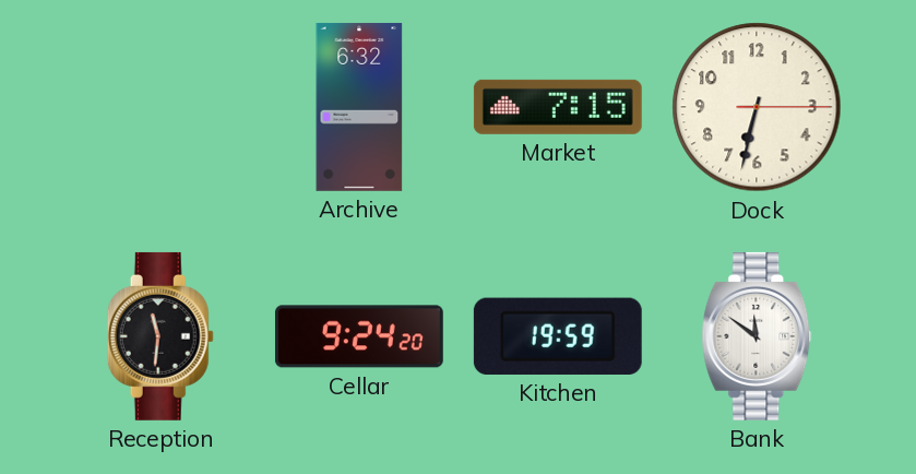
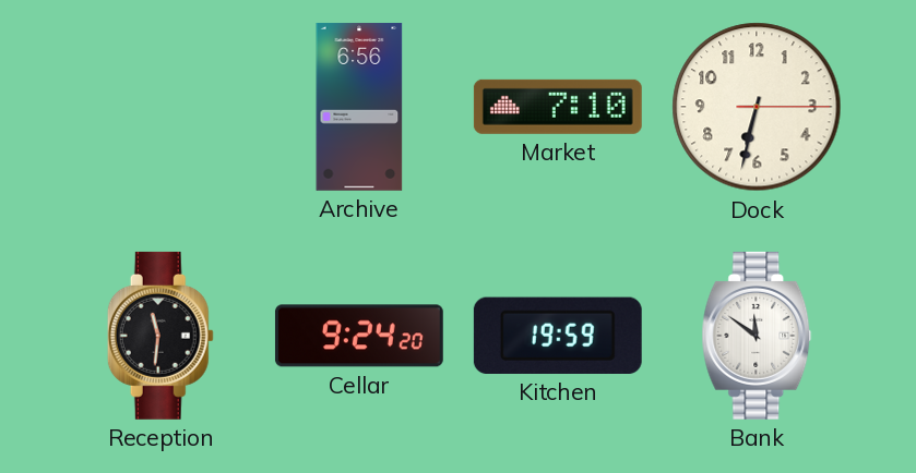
Archive: 6:32 -> 6:56 (359, 107)
Market: 7:15 -> 7:10 (558, 107)
